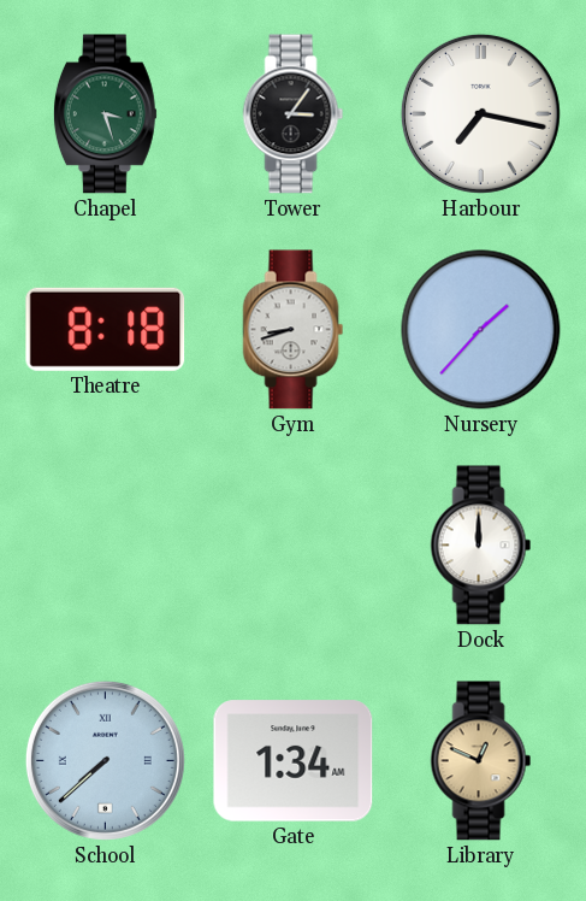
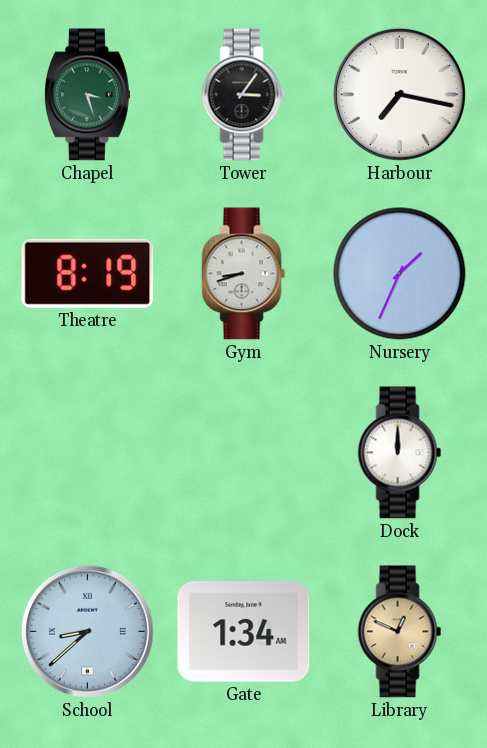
Theatre: 8:18 -> 8:19 (88, 273)
Nursery: 1:37 -> 1:34 (400, 274)
School: 7:38 -> 8:38 (87, 631)
